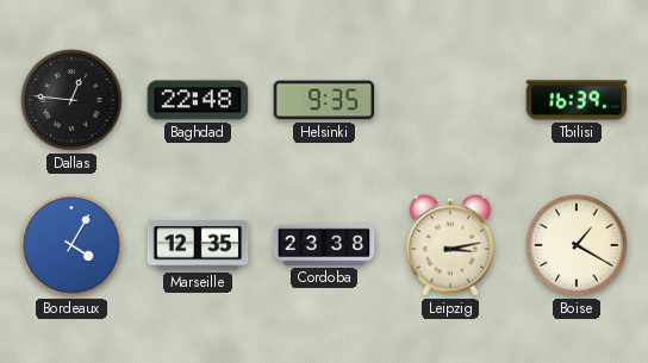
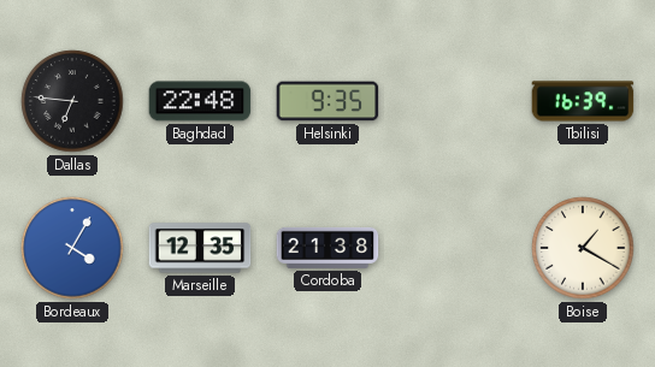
Dallas: 12:46 -> 6:46 (72, 101)
Cordoba: 23:38 -> 21:38 (327, 248)
Leipzig: 3:13 -> none (450, 245)
